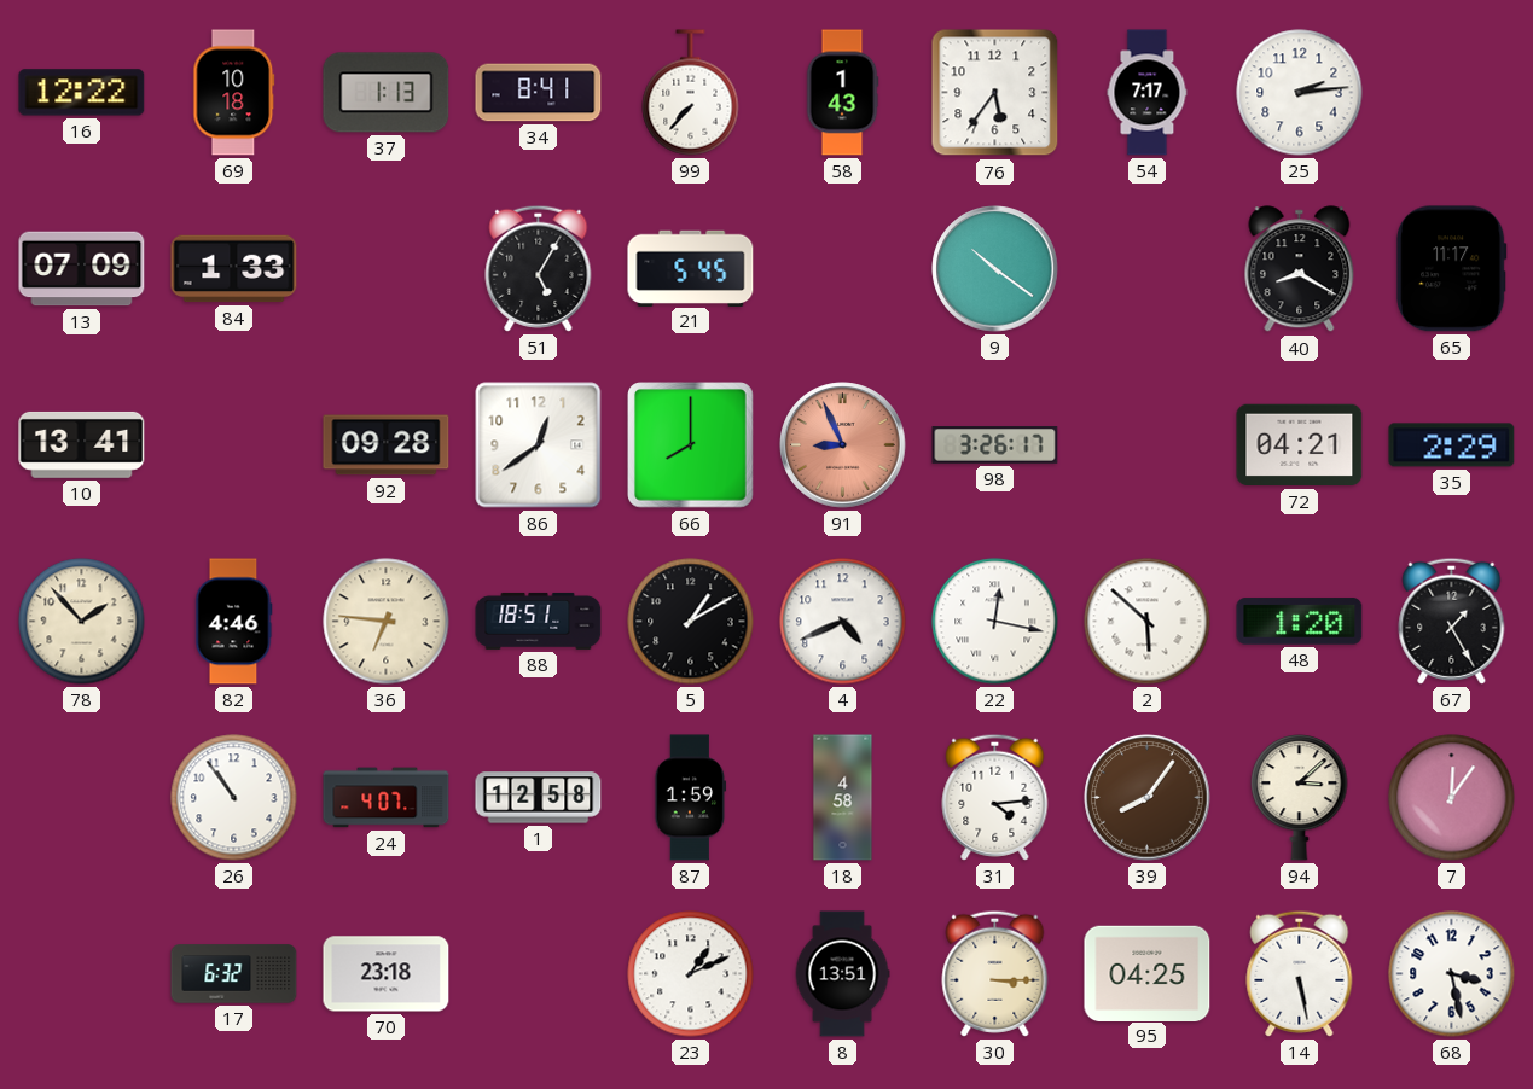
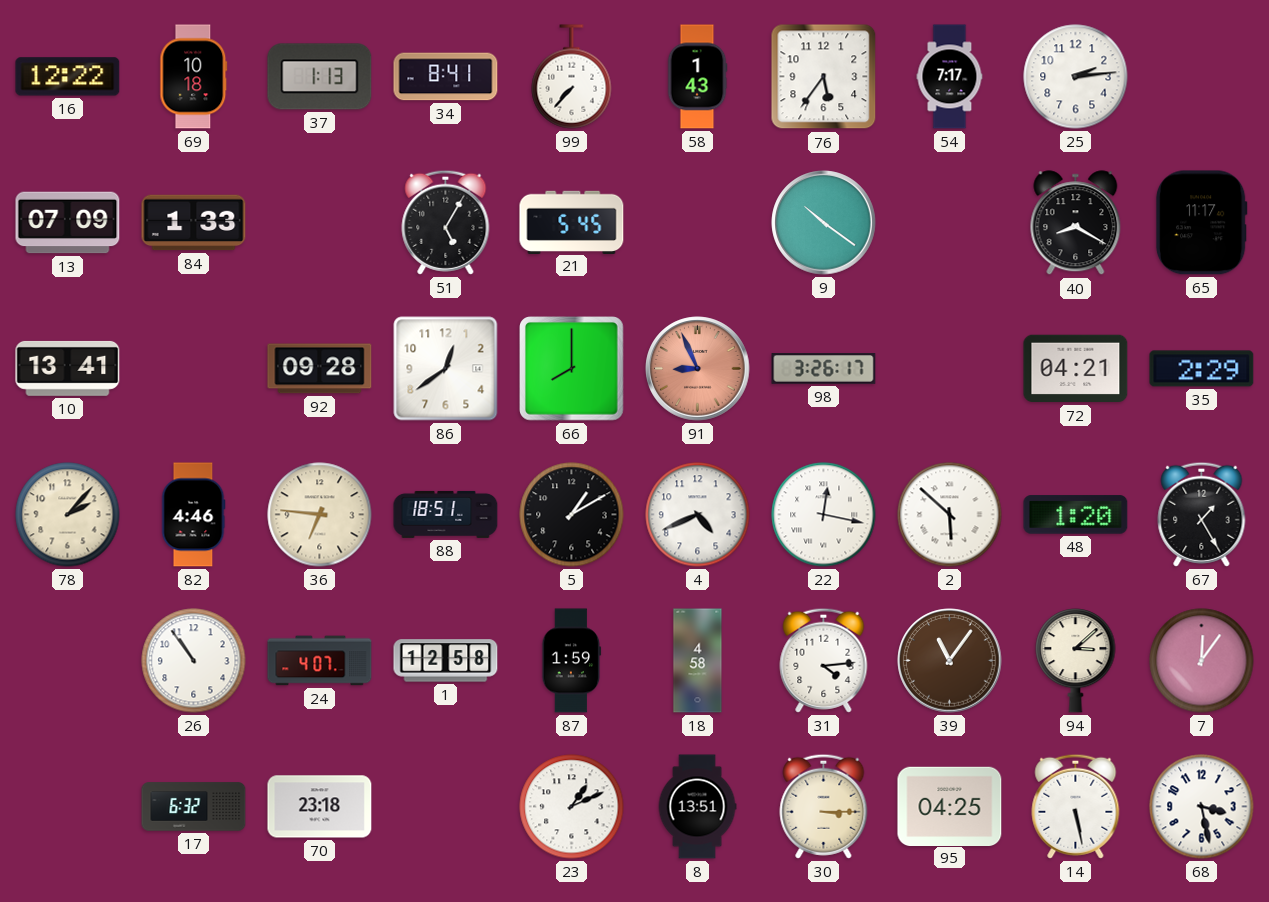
78: 1:53 -> 2:07 (68, 515)
39: 8:06 -> 11:06 (950, 661)
